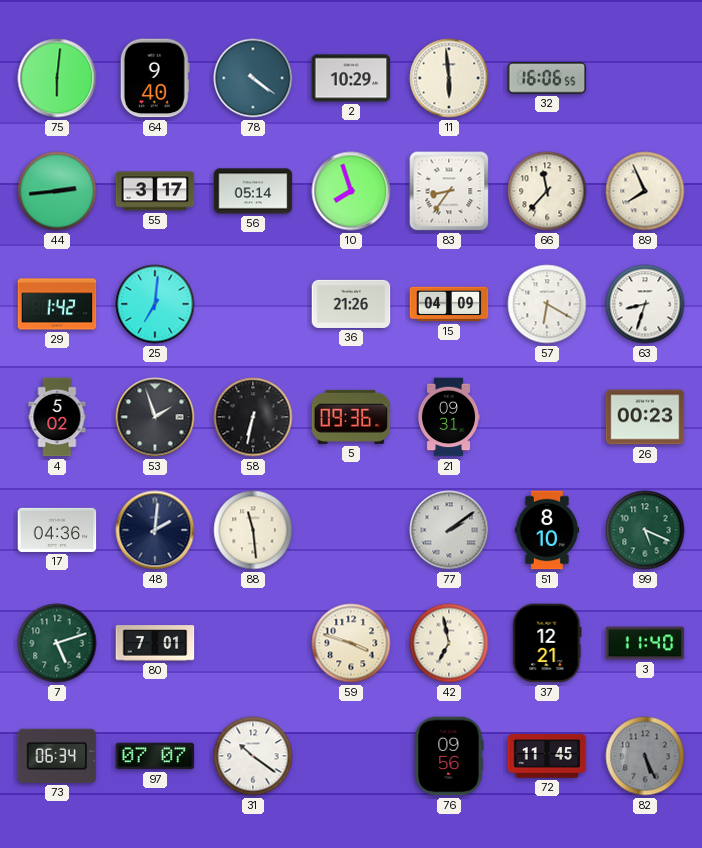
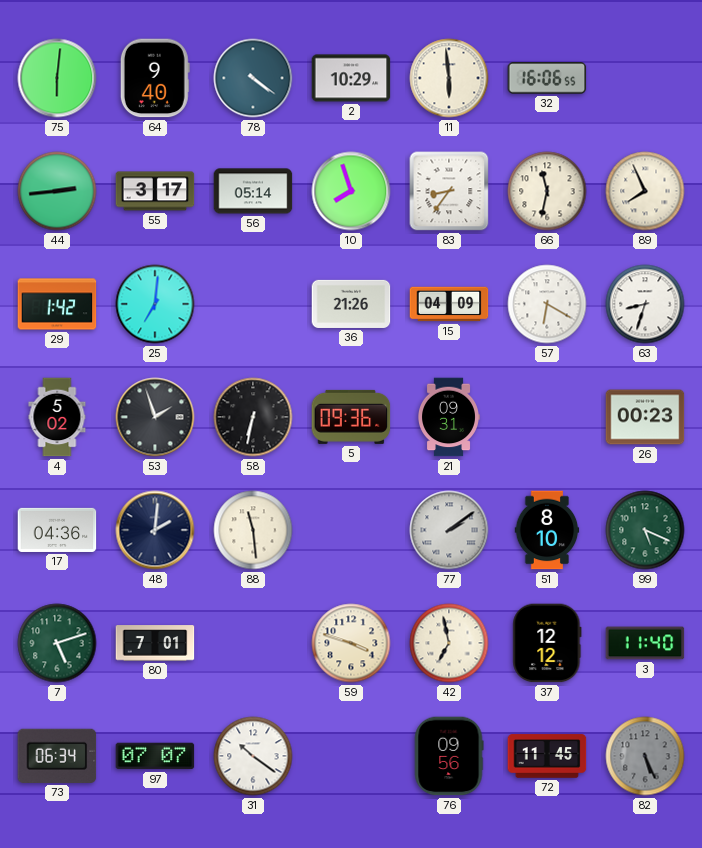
66: 11:37 -> 11:32 (547, 191)
37: 12:21 -> 12:12 (547, 643)
